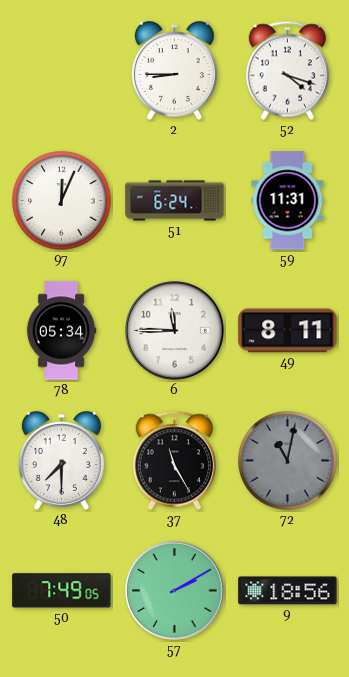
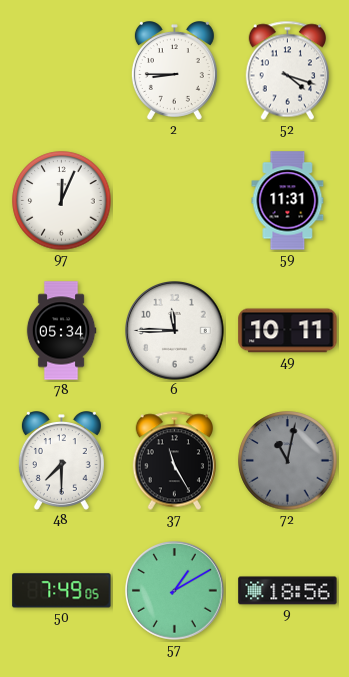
51: 6:24 -> none (175, 201)
49: 8:11 -> 10:11 (288, 331)
57: 2:10 -> 1:10 (175, 591)
